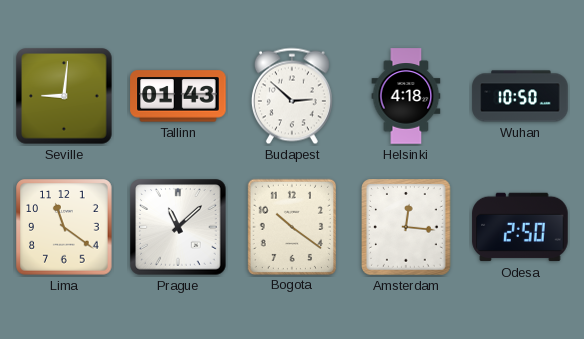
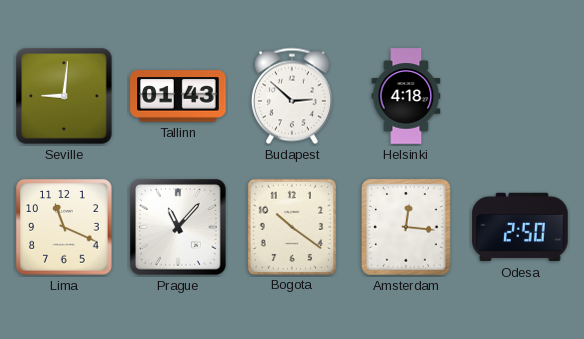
Wuhan: 10:50 -> none (520, 96)
Lima: 11:21 -> 11:19 (64, 227)
Prague: 11:08 -> 11:07 (178, 227)
